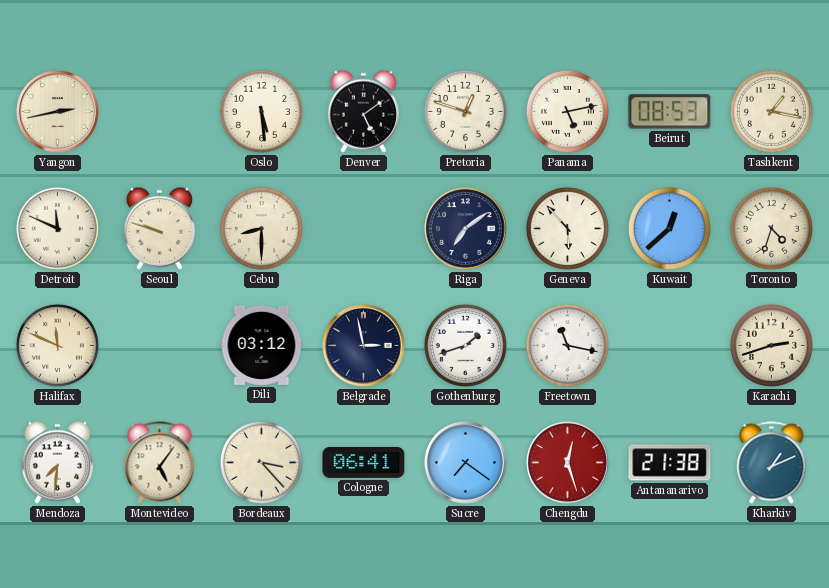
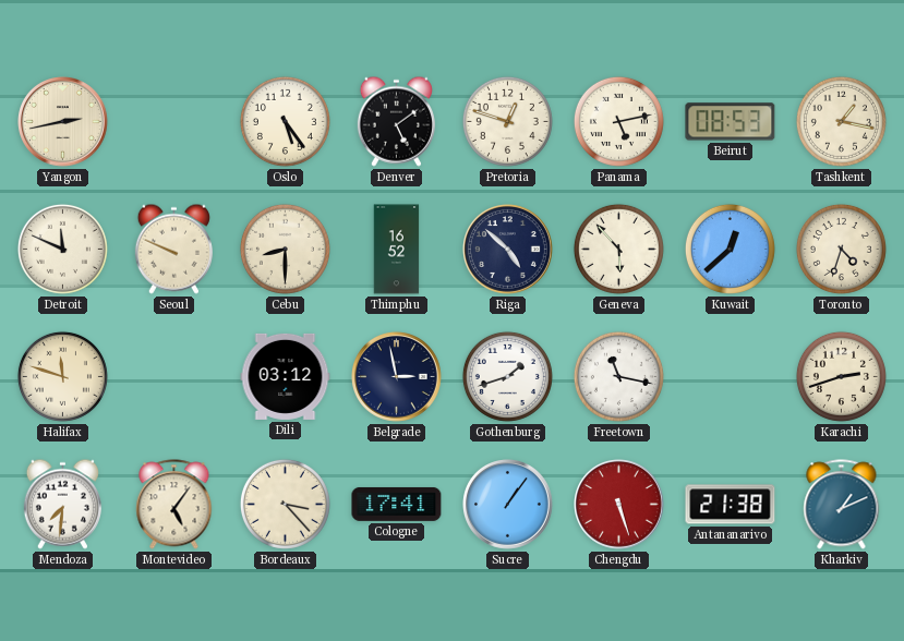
Oslo: 5:29 -> 5:24 (285, 121)
Seoul: 9:48 -> 9:49 (173, 249)
Thimphu: none -> 16:52 (397, 250)
Riga: 7:09 -> 4:52 (508, 250)
Halifax: 11:49 -> 11:48 (62, 376)
Cologne: 06:41 -> 17:41 (397, 504)
Sucre: 7:21 -> 1:06 (508, 505)
Chengdu: 12:27 -> 5:27 (619, 505)
